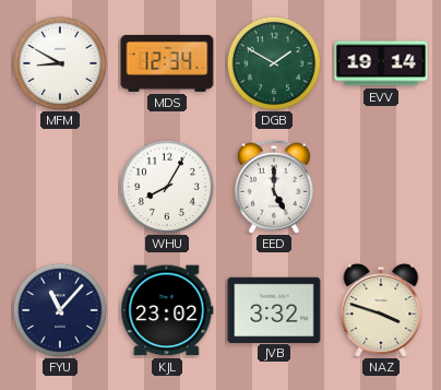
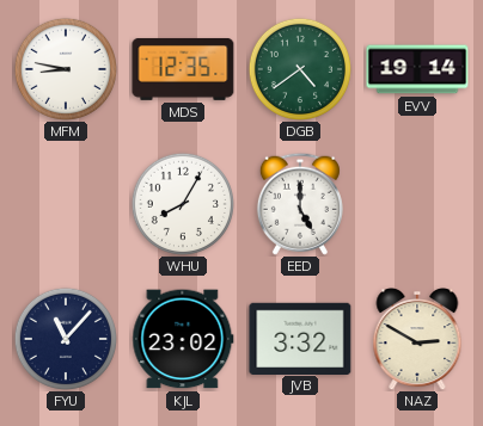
MFM: 8:50 -> 8:47 (66, 69)
MDS: 12:34 -> 12:35 (183, 69)
DGB: 1:50 -> 4:39 (300, 69)
NAZ: 3:48 -> 2:50 (417, 340)
